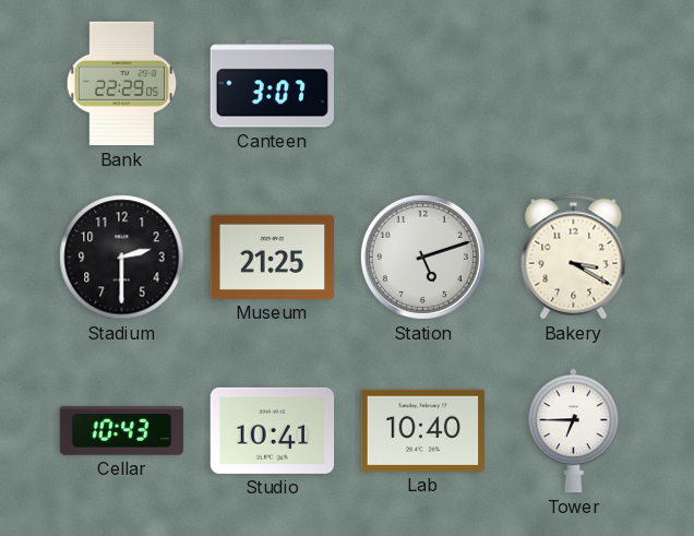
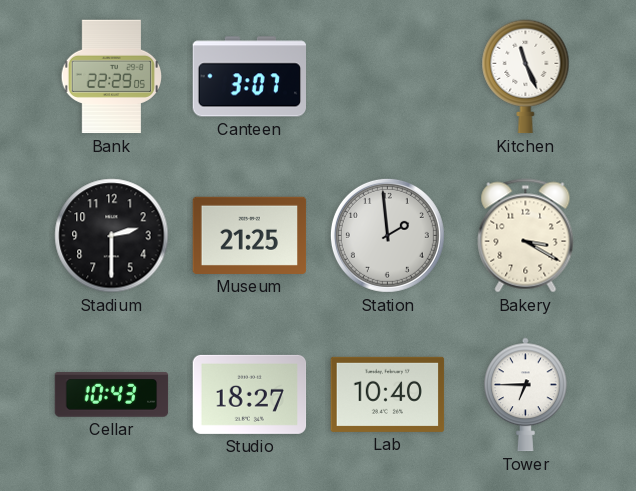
Kitchen: none -> 11:26 (526, 77)
Station: 5:12 -> 1:59 (387, 235)
Studio: 10:41 -> 18:27 (250, 394)
